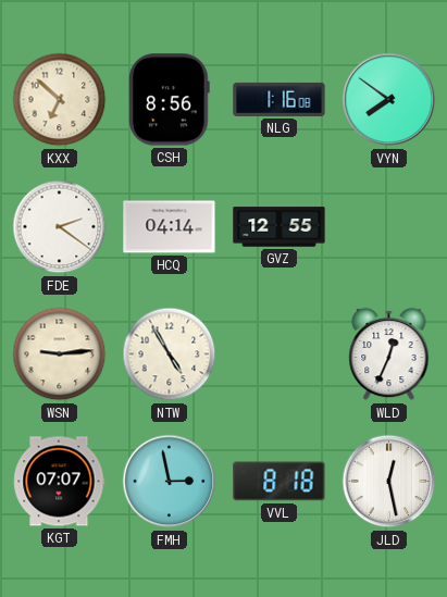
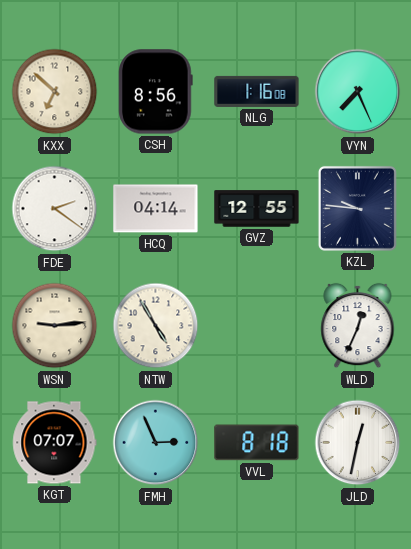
VYN: 7:51 -> 7:26 (358, 92)
KZL: none -> 9:46 (357, 208)
FMH: 2:58 -> 2:56 (156, 443)
JLD: 12:28 -> 12:32 (358, 443)
